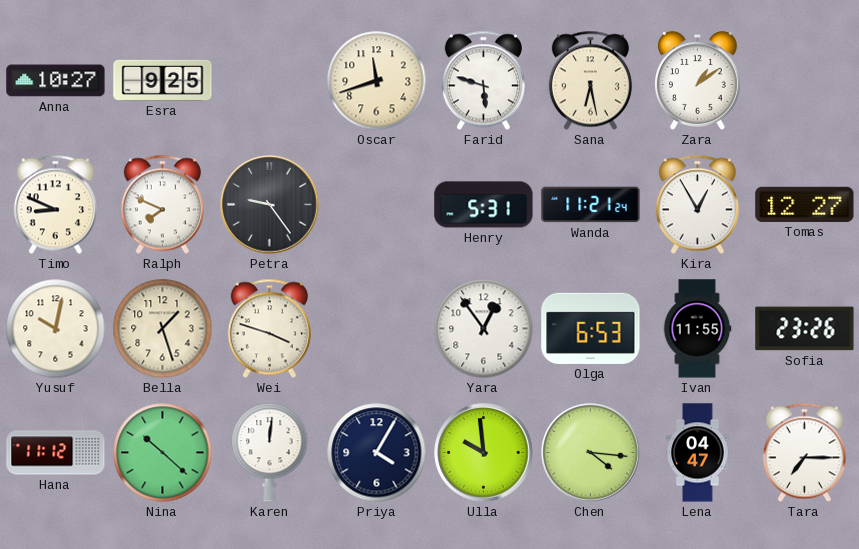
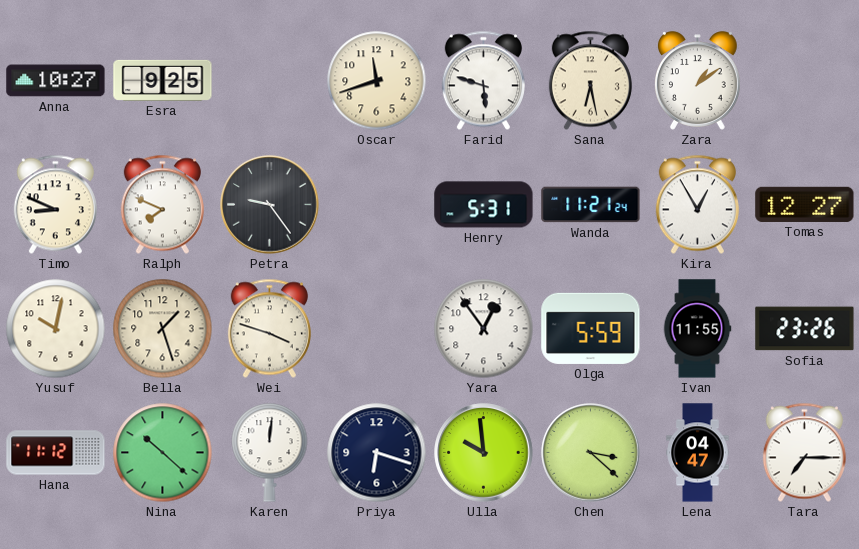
Olga: 6:53 -> 5:59 (591, 328)
Priya: 4:05 -> 6:18 (377, 453)
Chen: 4:16 -> 3:22 (591, 453)
